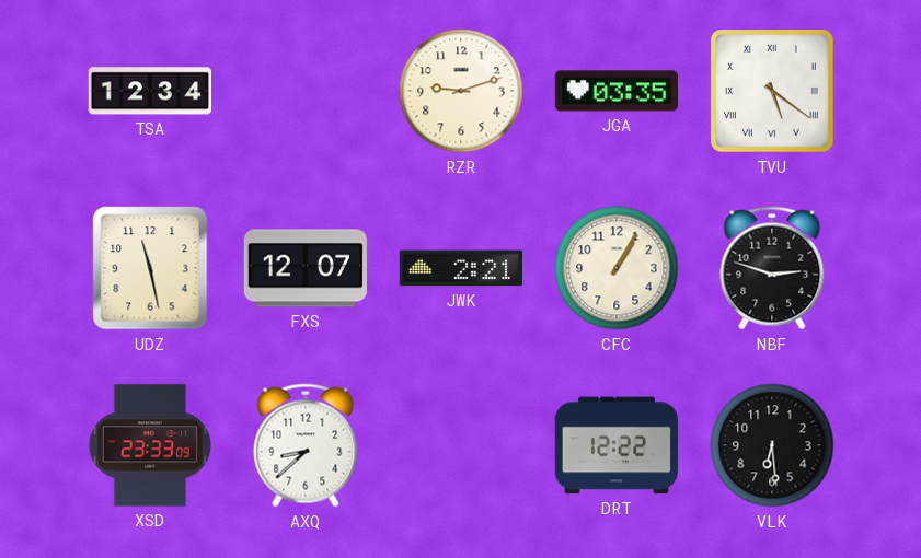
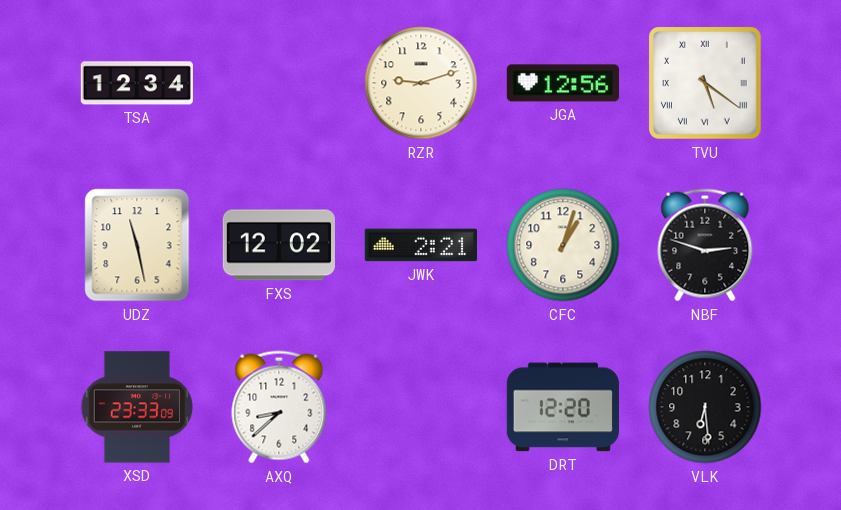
JGA: 03:35 -> 12:56 (562, 83)
FXS: 12:07 -> 12:02 (279, 245)
CFC: 1:05 -> 1:03 (563, 245)
DRT: 12:22 -> 12:20 (563, 407)
